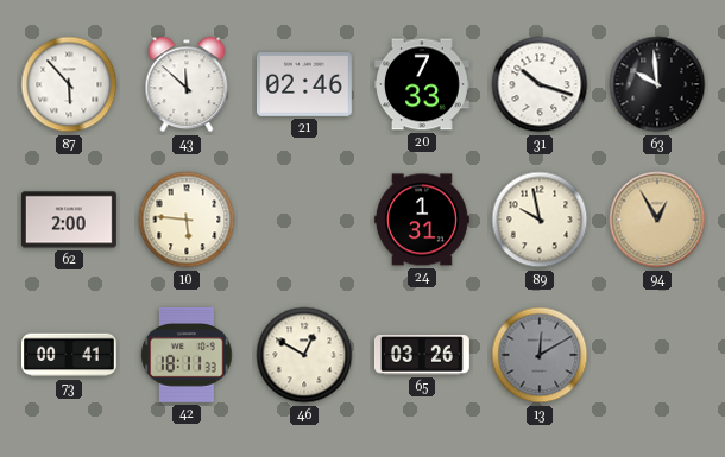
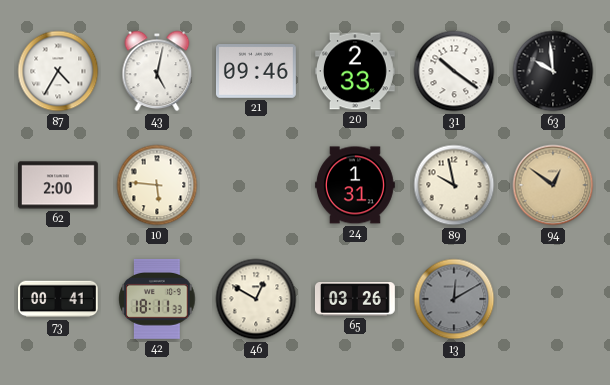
87: 5:53 -> 4:35 (58, 71)
43: 11:52 -> 5:02 (157, 71)
21: 02:46 -> 09:46 (256, 72)
20: 7:33 -> 2:33 (355, 71)
31: 10:18 -> 10:21 (454, 71)
94: 12:55 -> 12:51 (553, 185)
